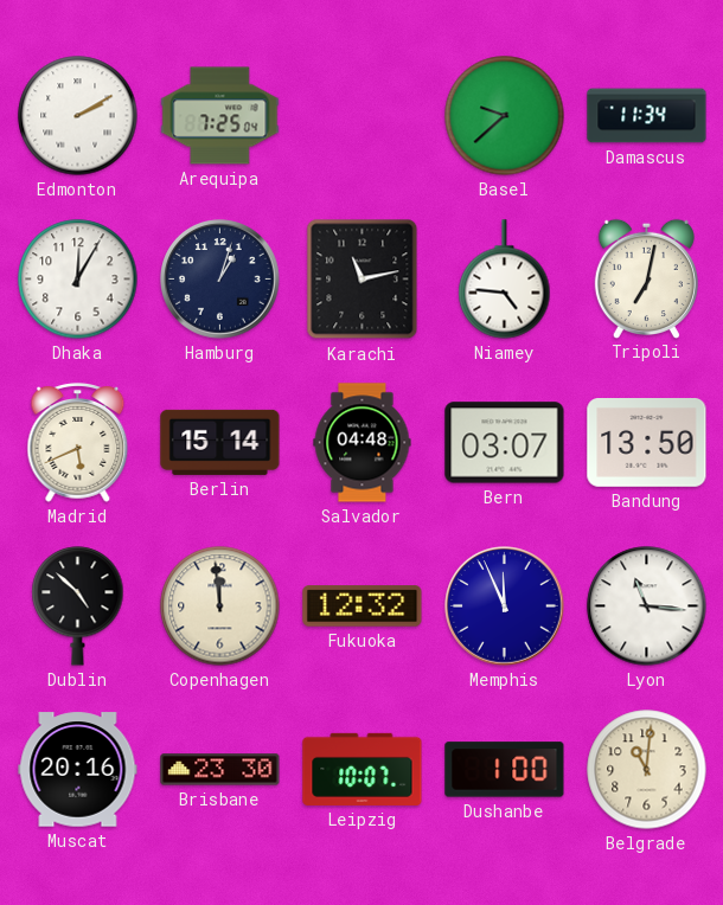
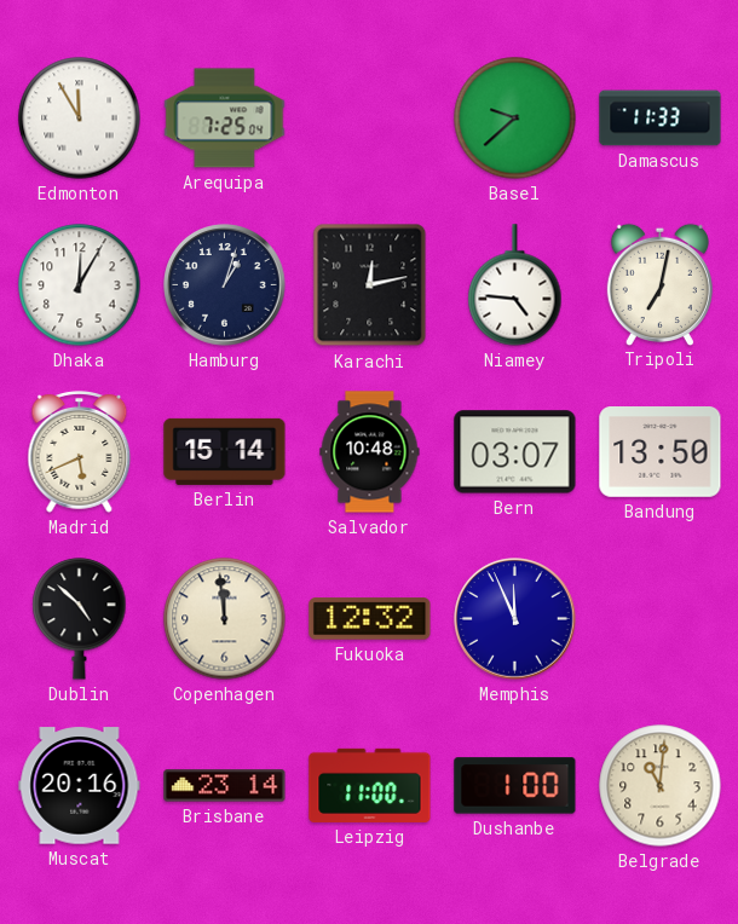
Edmonton: 2:10 -> 11:55 (80, 119)
Damascus: 11:34 -> 11:33 (661, 119)
Karachi: 11:13 -> 12:13 (370, 285)
Salvador: 04:48 -> 10:48 (370, 452)
Lyon: 11:16 -> none (647, 606)
Brisbane: 23:30 -> 23:14 (225, 786)
Leipzig: 10:07 -> 11:00 (370, 785)
